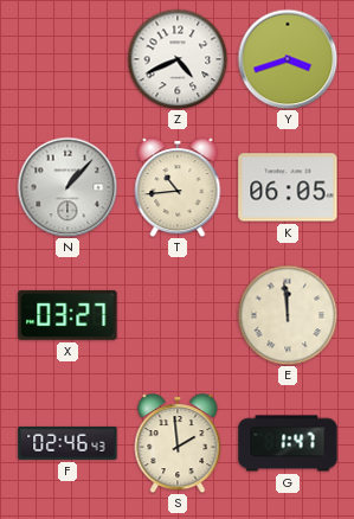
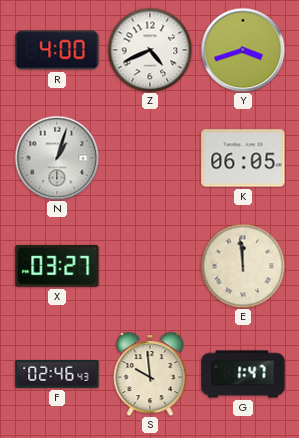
R: none -> 4:00 (57, 50)
N: 1:07 -> 1:03 (57, 158)
T: 10:44 -> none (178, 188)
S: 1:59 -> 9:59 (150, 375)
